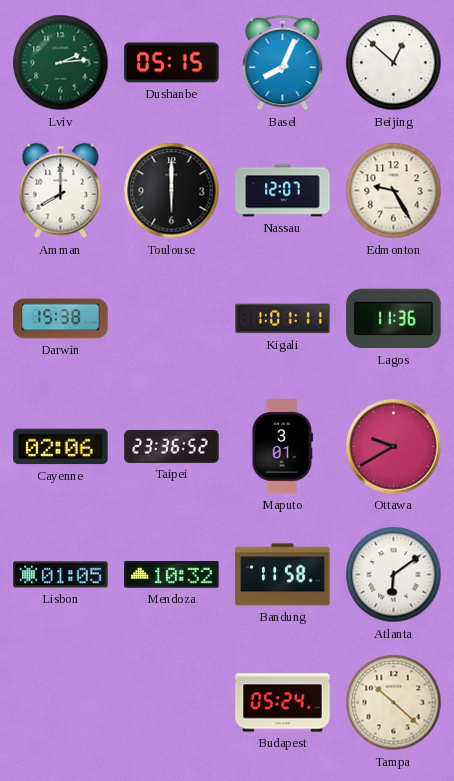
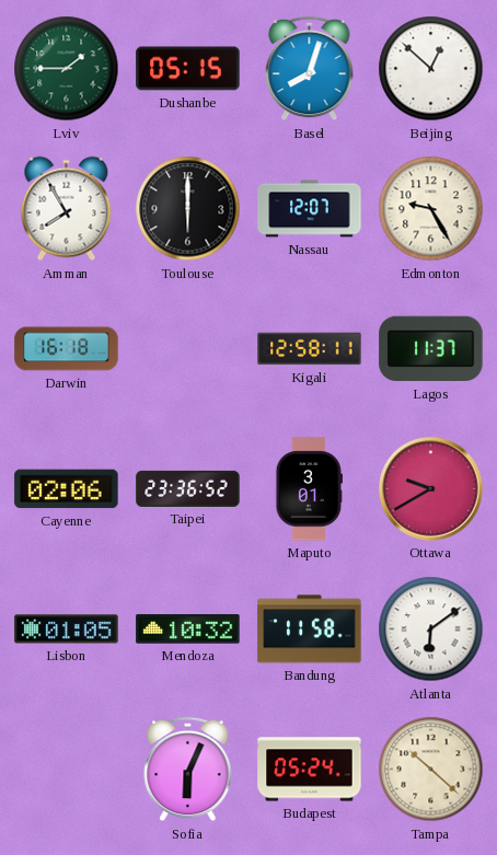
Lviv: 2:14 -> 1:45 (67, 69)
Basel: 8:04 -> 8:03 (310, 69)
Amman: 8:00 -> 7:55 (67, 209)
Darwin: 15:38 -> 16:18 (67, 349)
Kigali: 1:01 -> 12:58 (310, 349)
Lagos: 11:36 -> 11:37 (431, 349)
Sofia: none -> 6:04 (188, 770)
